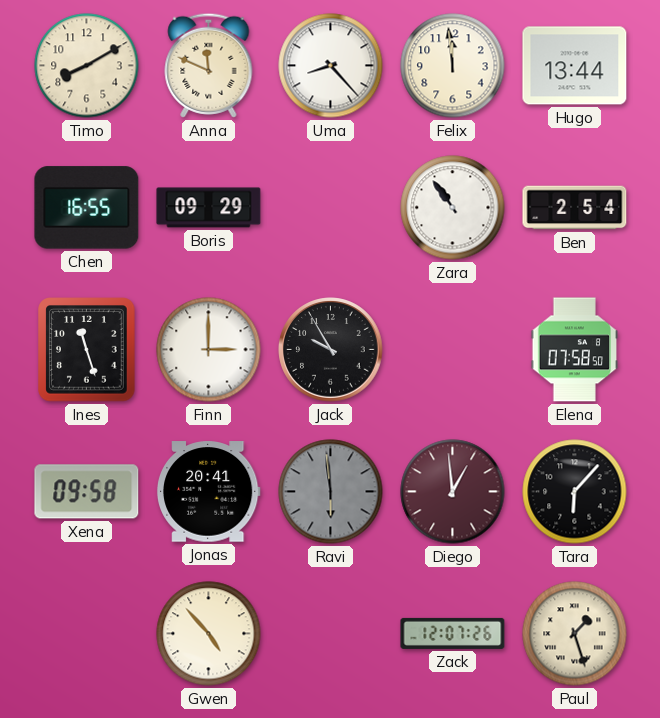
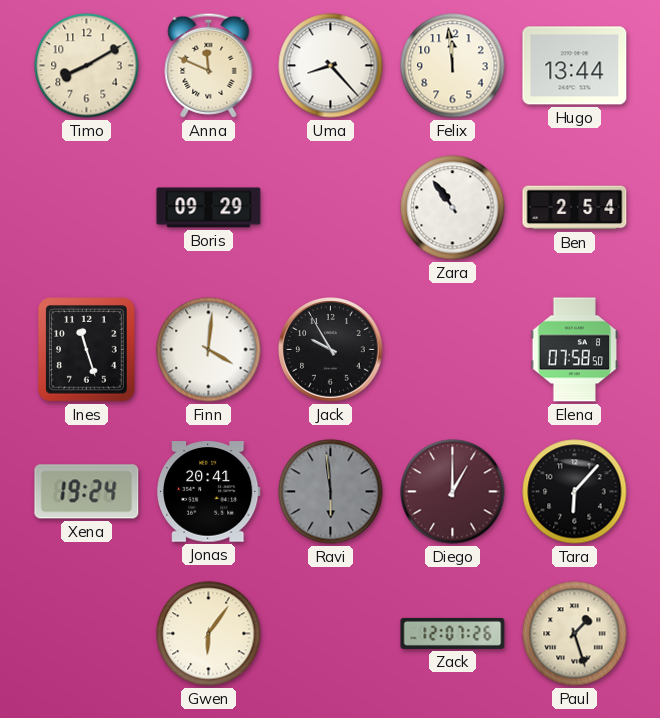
Chen: 16:55 -> none (87, 208)
Finn: 3:00 -> 4:01 (209, 350)
Xena: 09:58 -> 19:24 (87, 492)
Diego: 12:59 -> 1:00 (453, 492)
Gwen: 4:53 -> 6:06 (209, 634)
